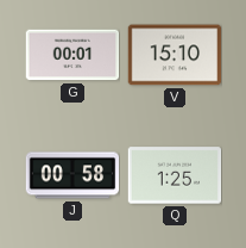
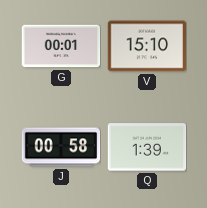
Q: 1:25 -> 1:39 (147, 147)
